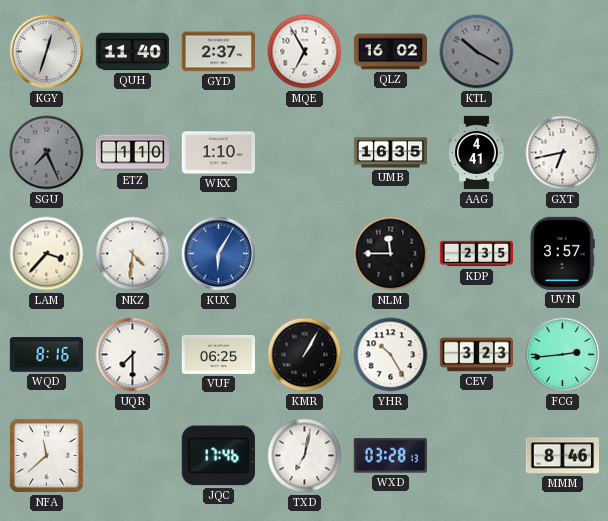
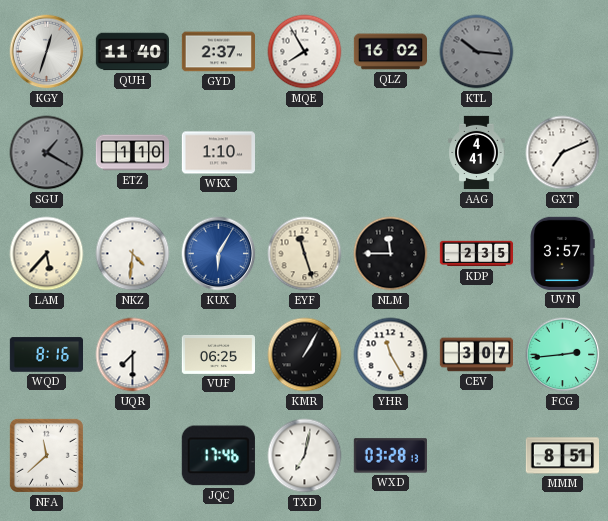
MQE: 6:55 -> 7:55 (305, 52)
KTL: 10:20 -> 10:16 (477, 52)
SGU: 7:26 -> 1:20 (47, 153)
UMB: 16:35 -> none (391, 153)
GXT: 6:43 -> 7:11 (563, 153)
LAM: 3:37 -> 5:37 (47, 254)
EYF: none -> 11:27 (305, 254)
YHR: 10:25 -> 11:25 (391, 355)
CEV: 3:23 -> 3:07 (476, 355)
MMM: 8:46 -> 8:51 (562, 456)
